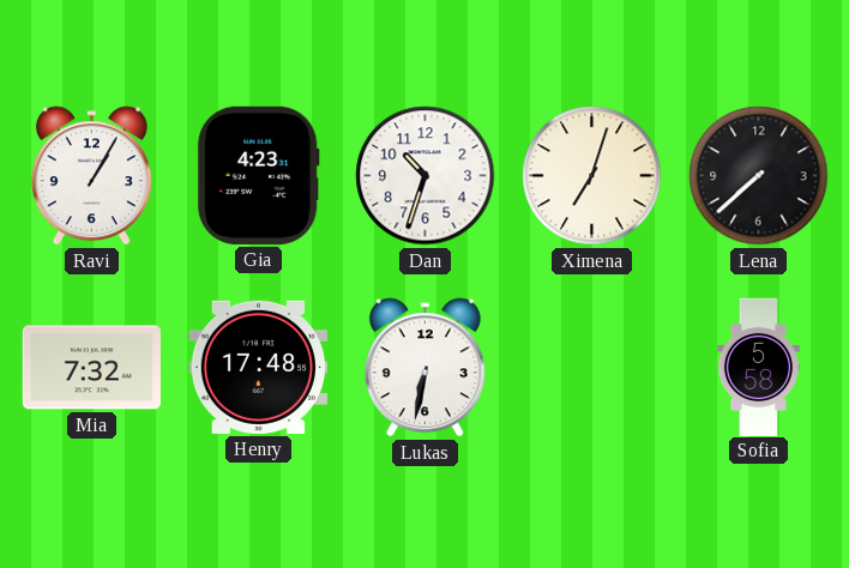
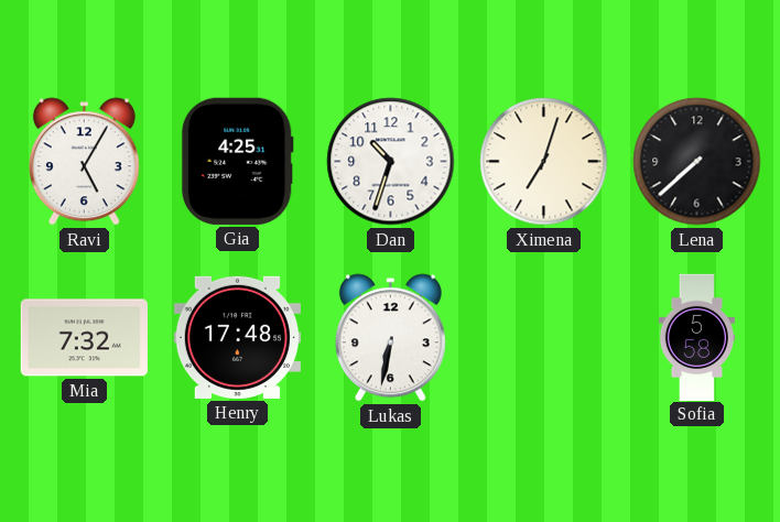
Ravi: 1:05 -> 5:05 (84, 162)
Gia: 4:23 -> 4:25 (237, 161)
